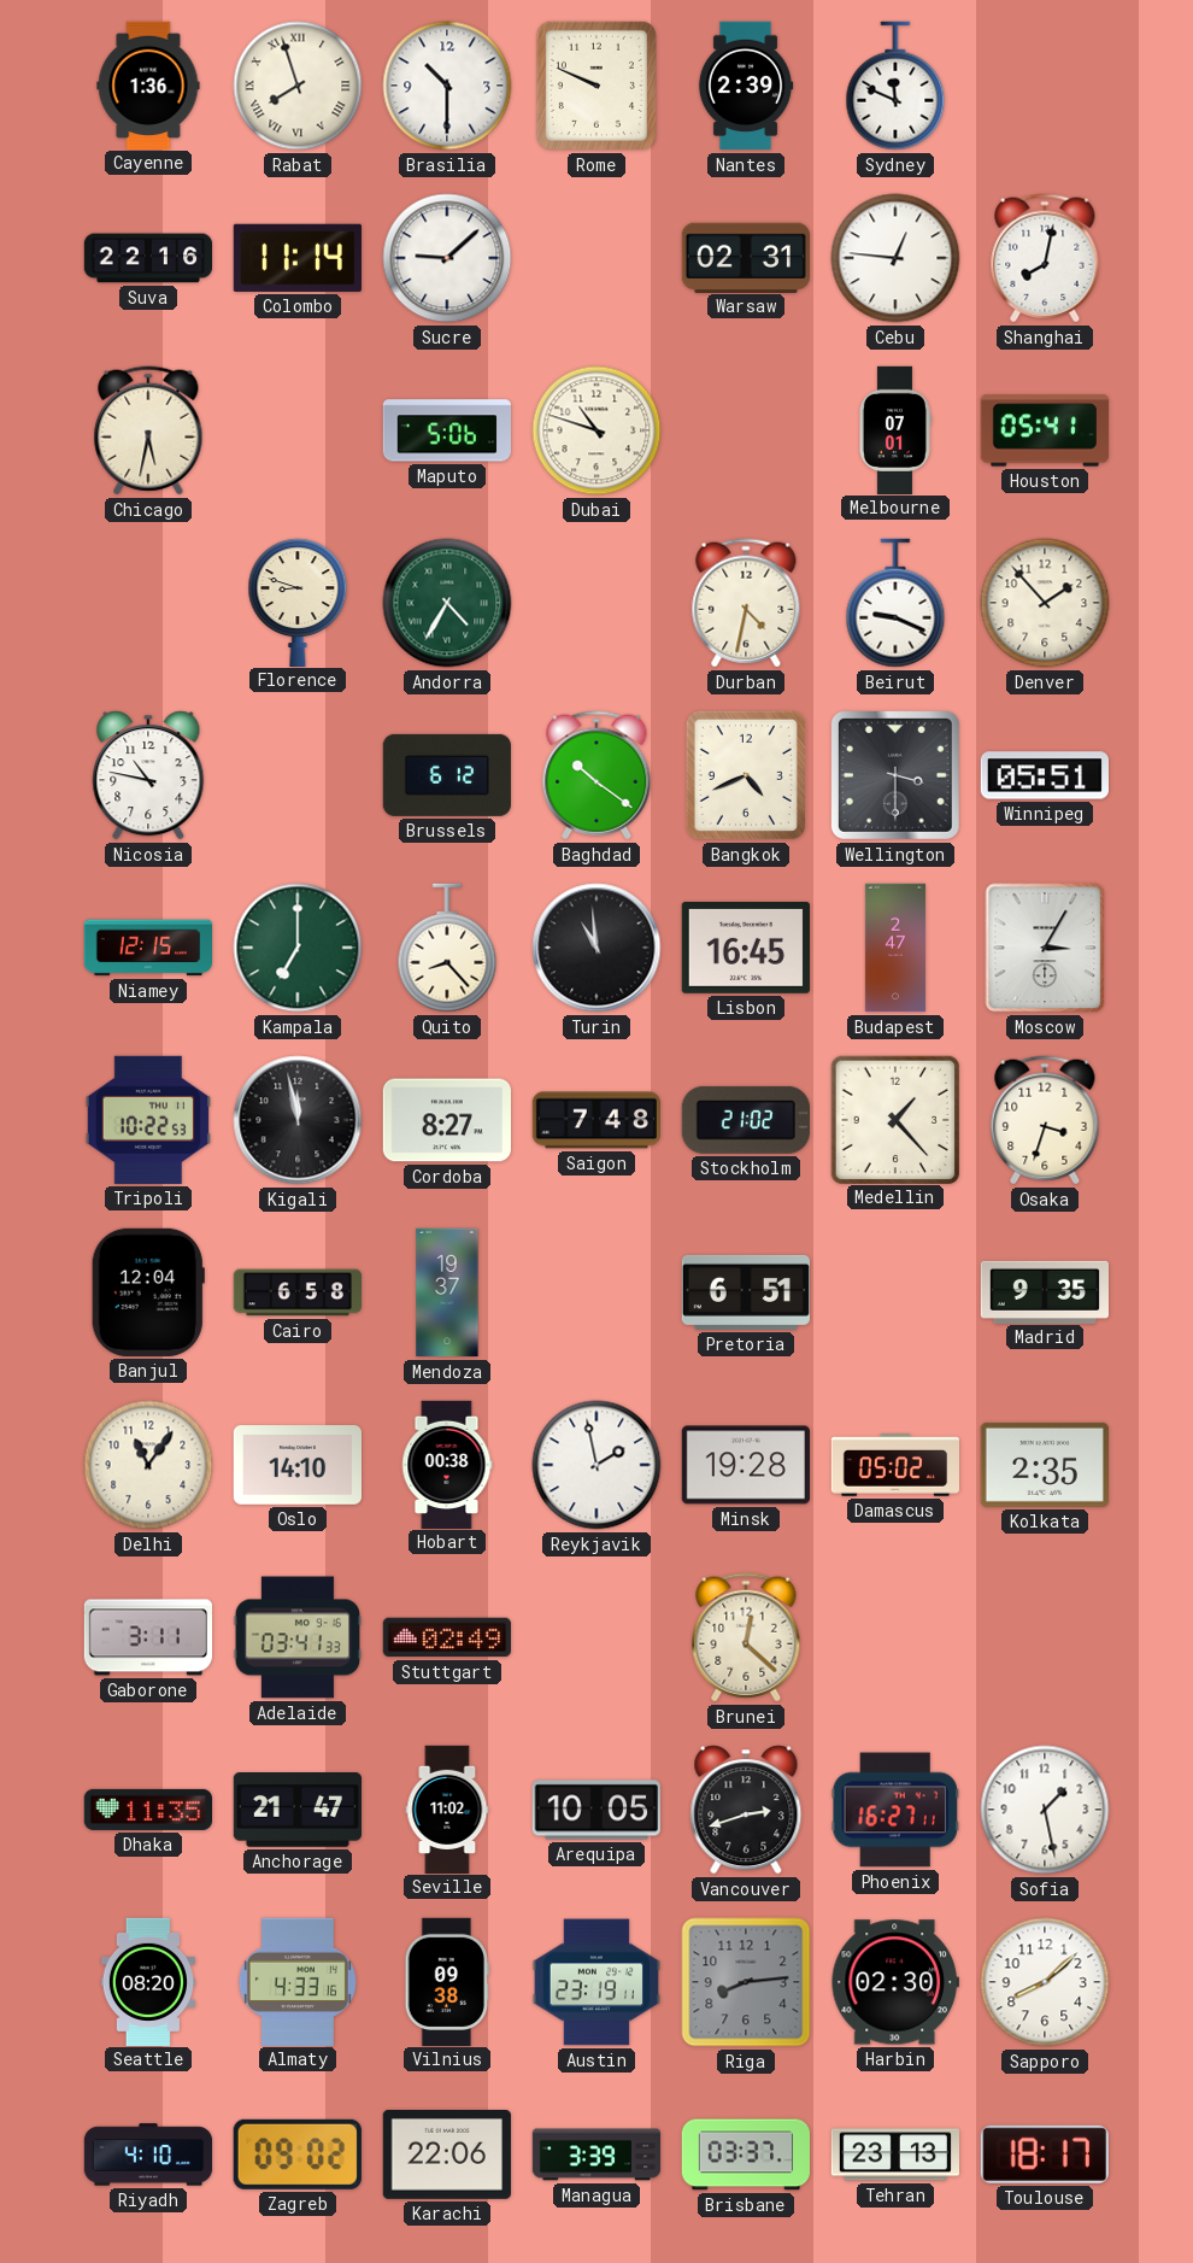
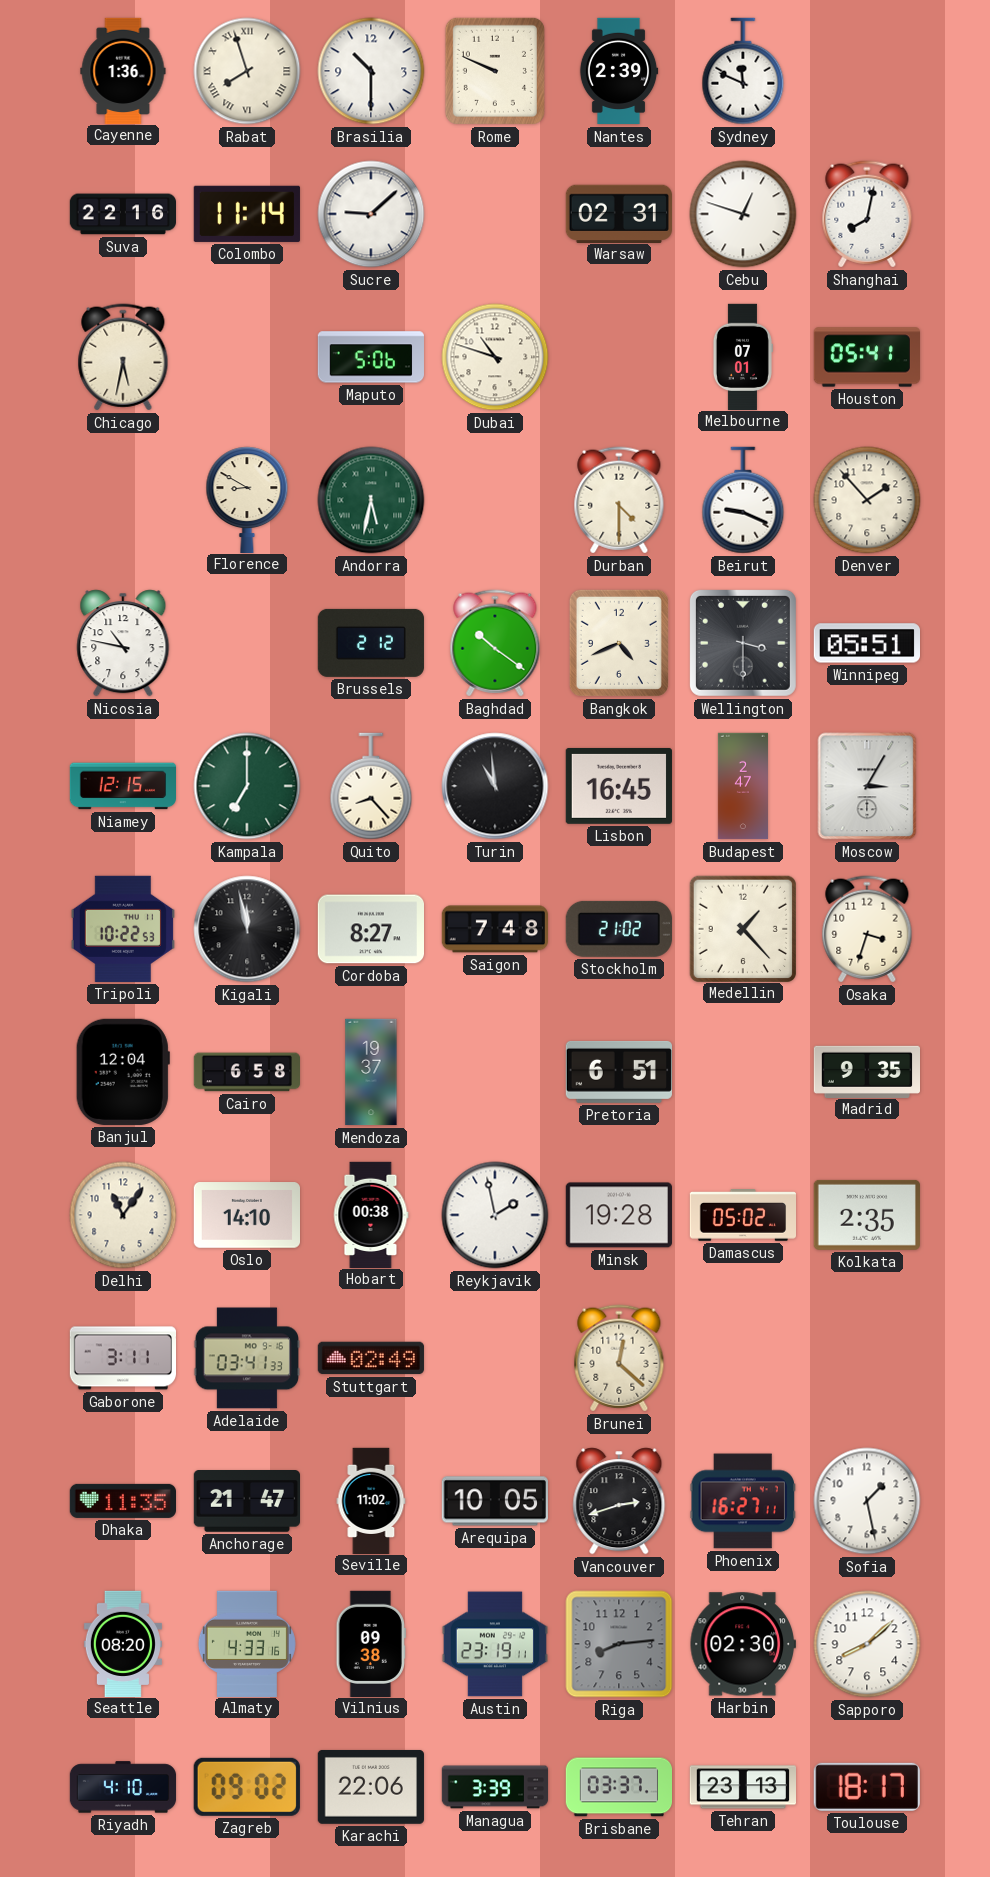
Cebu: 12:46 -> 12:48 (743, 214)
Florence: 8:48 -> 8:50 (247, 499)
Andorra: 4:35 -> 5:32 (371, 500)
Durban: 4:32 -> 4:30 (619, 500)
Brussels: 6:12 -> 2:12 (371, 643)
